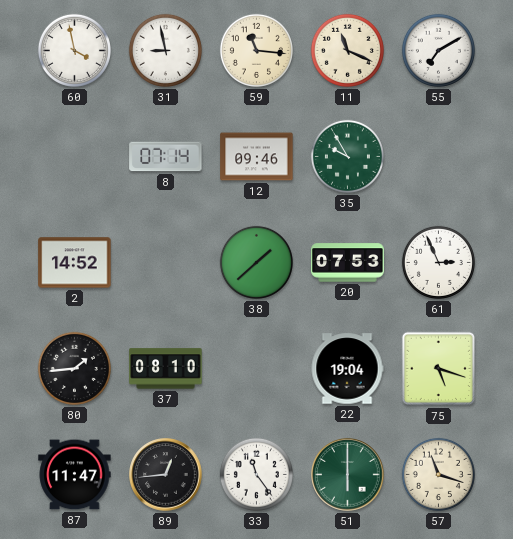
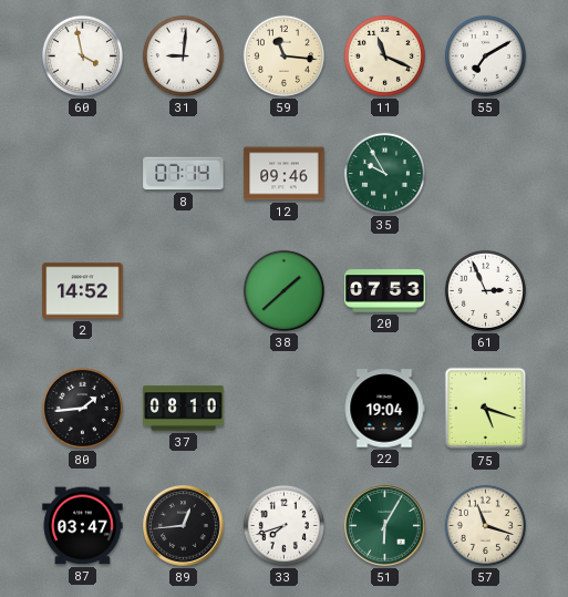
31: 8:58 -> 9:01 (183, 55)
87: 11:47 -> 03:47 (83, 526)
33: 11:24 -> 7:42 (283, 525)
51: 6:00 -> 6:05 (385, 526)
